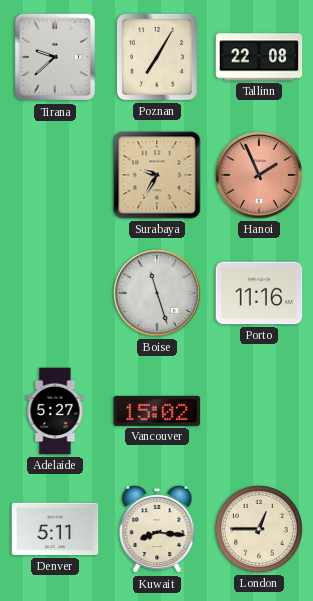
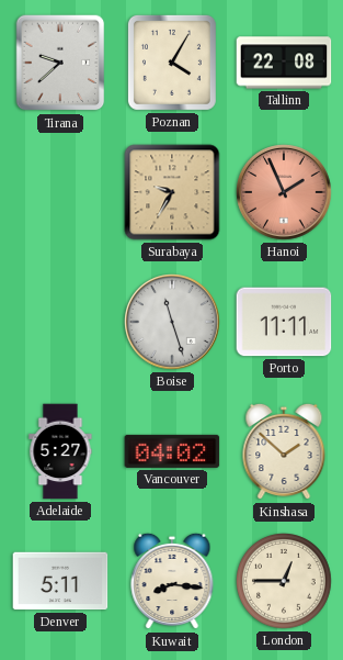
Poznan: 7:05 -> 4:05 (172, 63)
Porto: 11:16 -> 11:11 (284, 322)
Vancouver: 15:02 -> 04:02 (172, 451)
Kinshasa: none -> 1:52 (284, 451)
